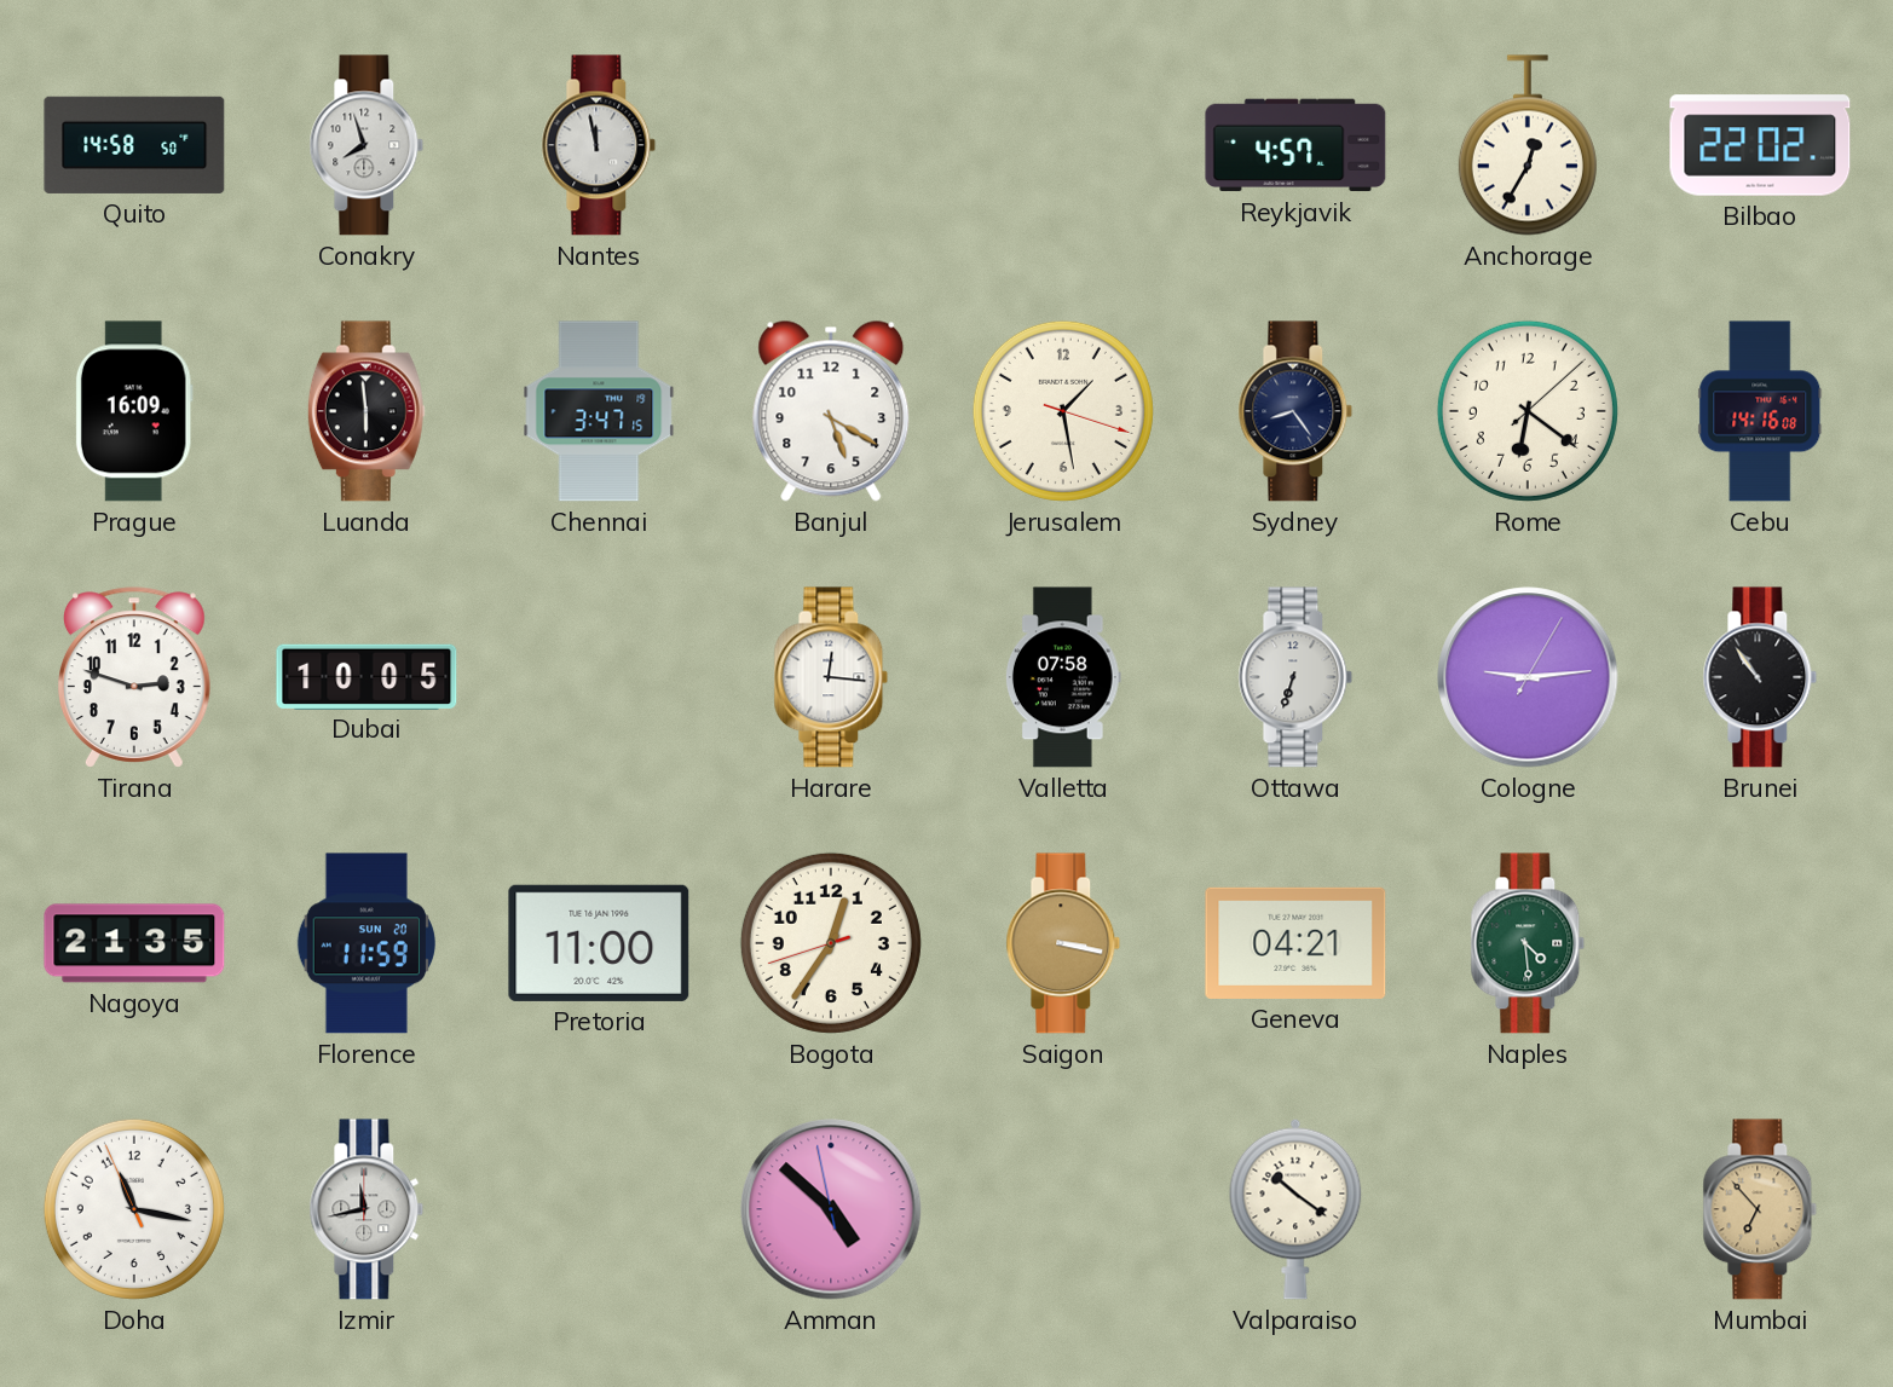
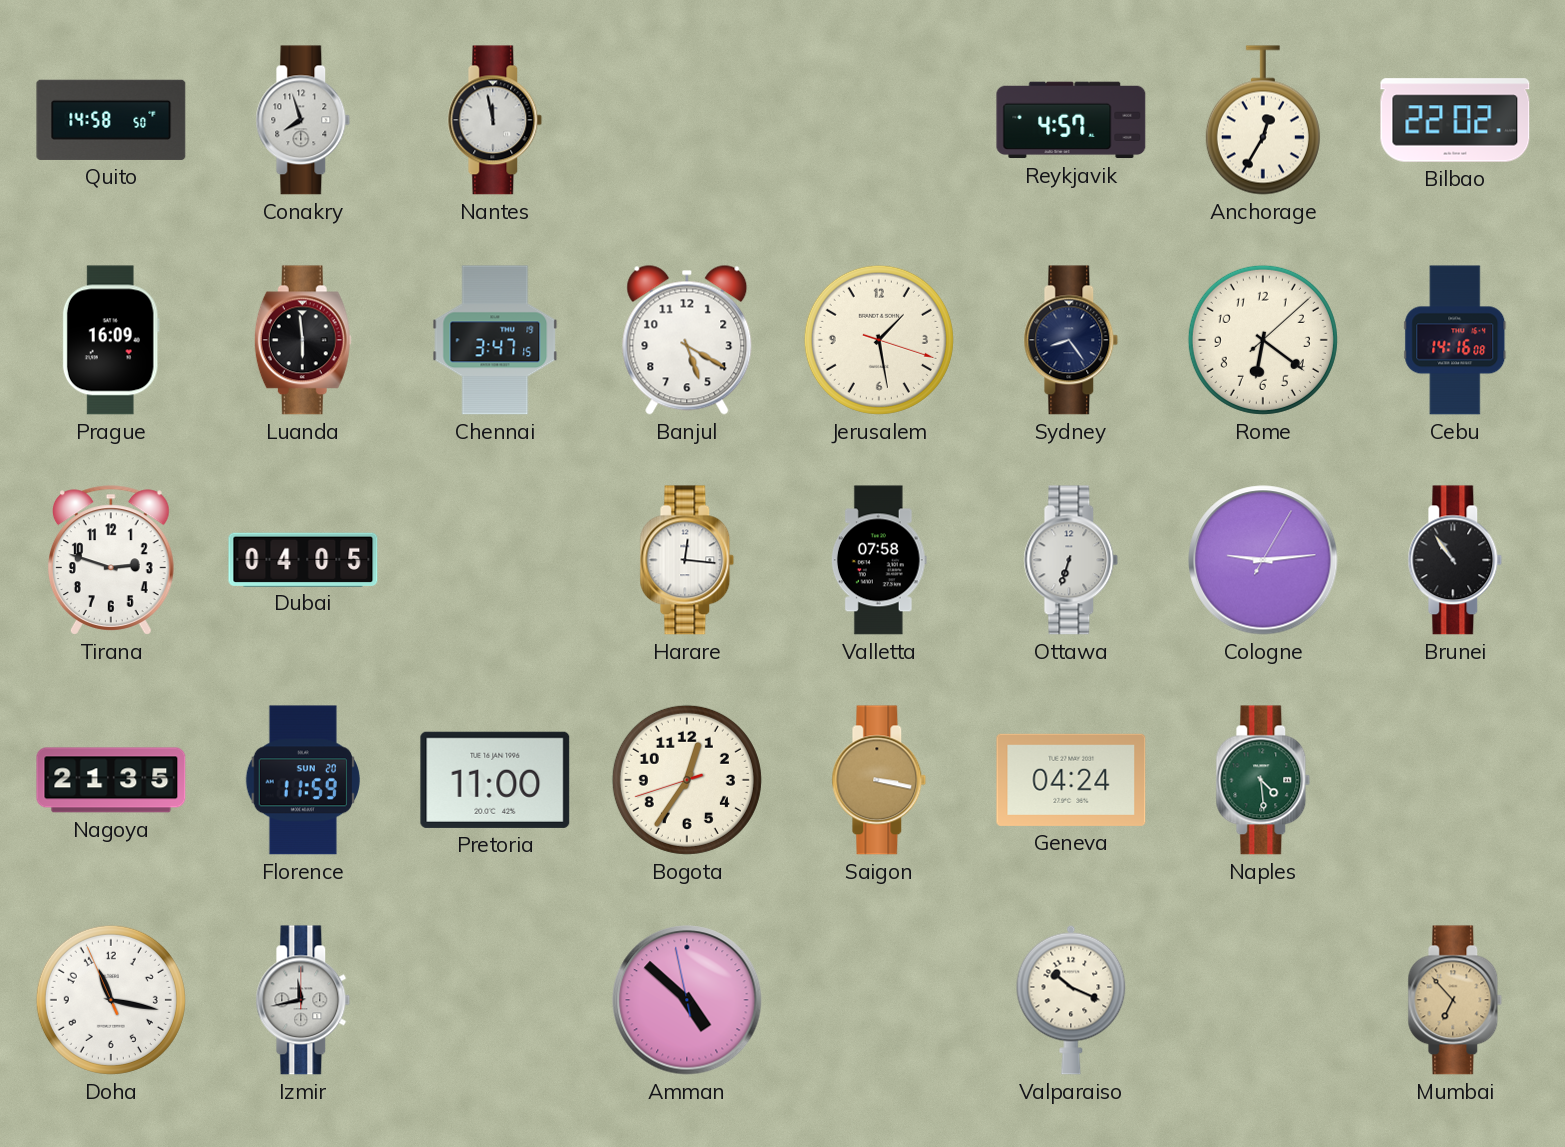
Dubai: 10:05 -> 04:05 (303, 559)
Geneva: 04:21 -> 04:24 (1071, 780)
Valparaiso: 10:21 -> 10:19 (1071, 1000)
